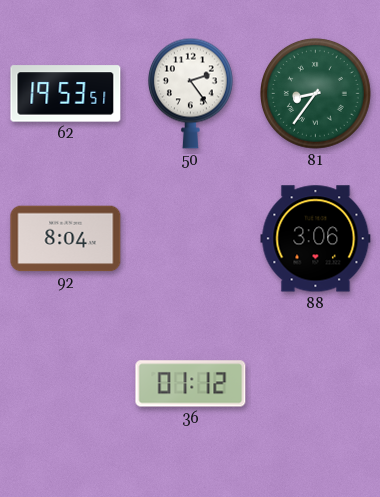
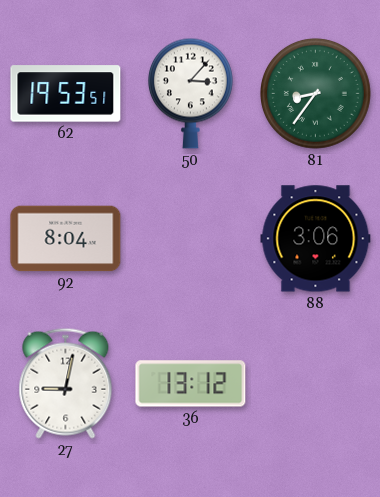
50: 2:24 -> 3:07 (190, 93)
27: none -> 9:02 (66, 383)
36: 01:12 -> 13:12 (191, 384)
